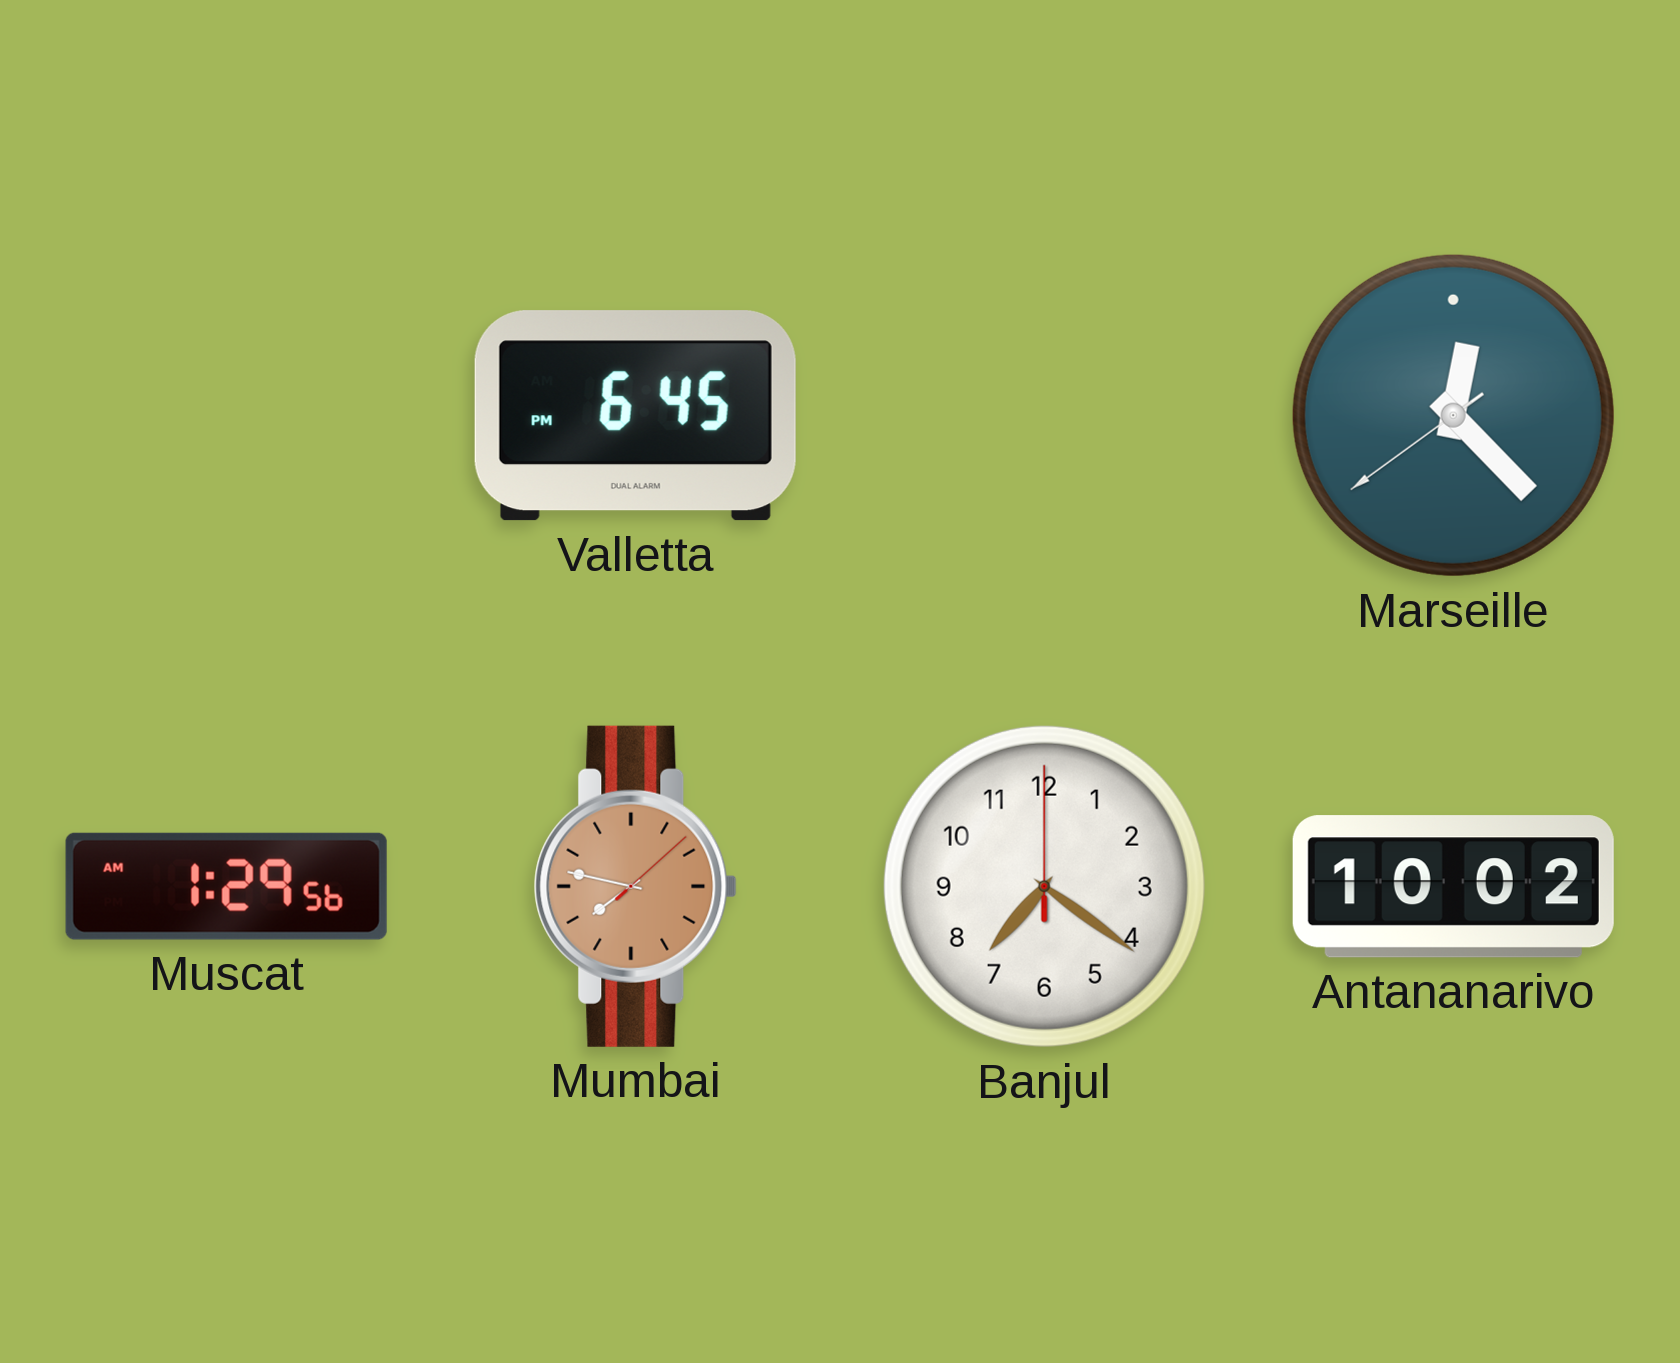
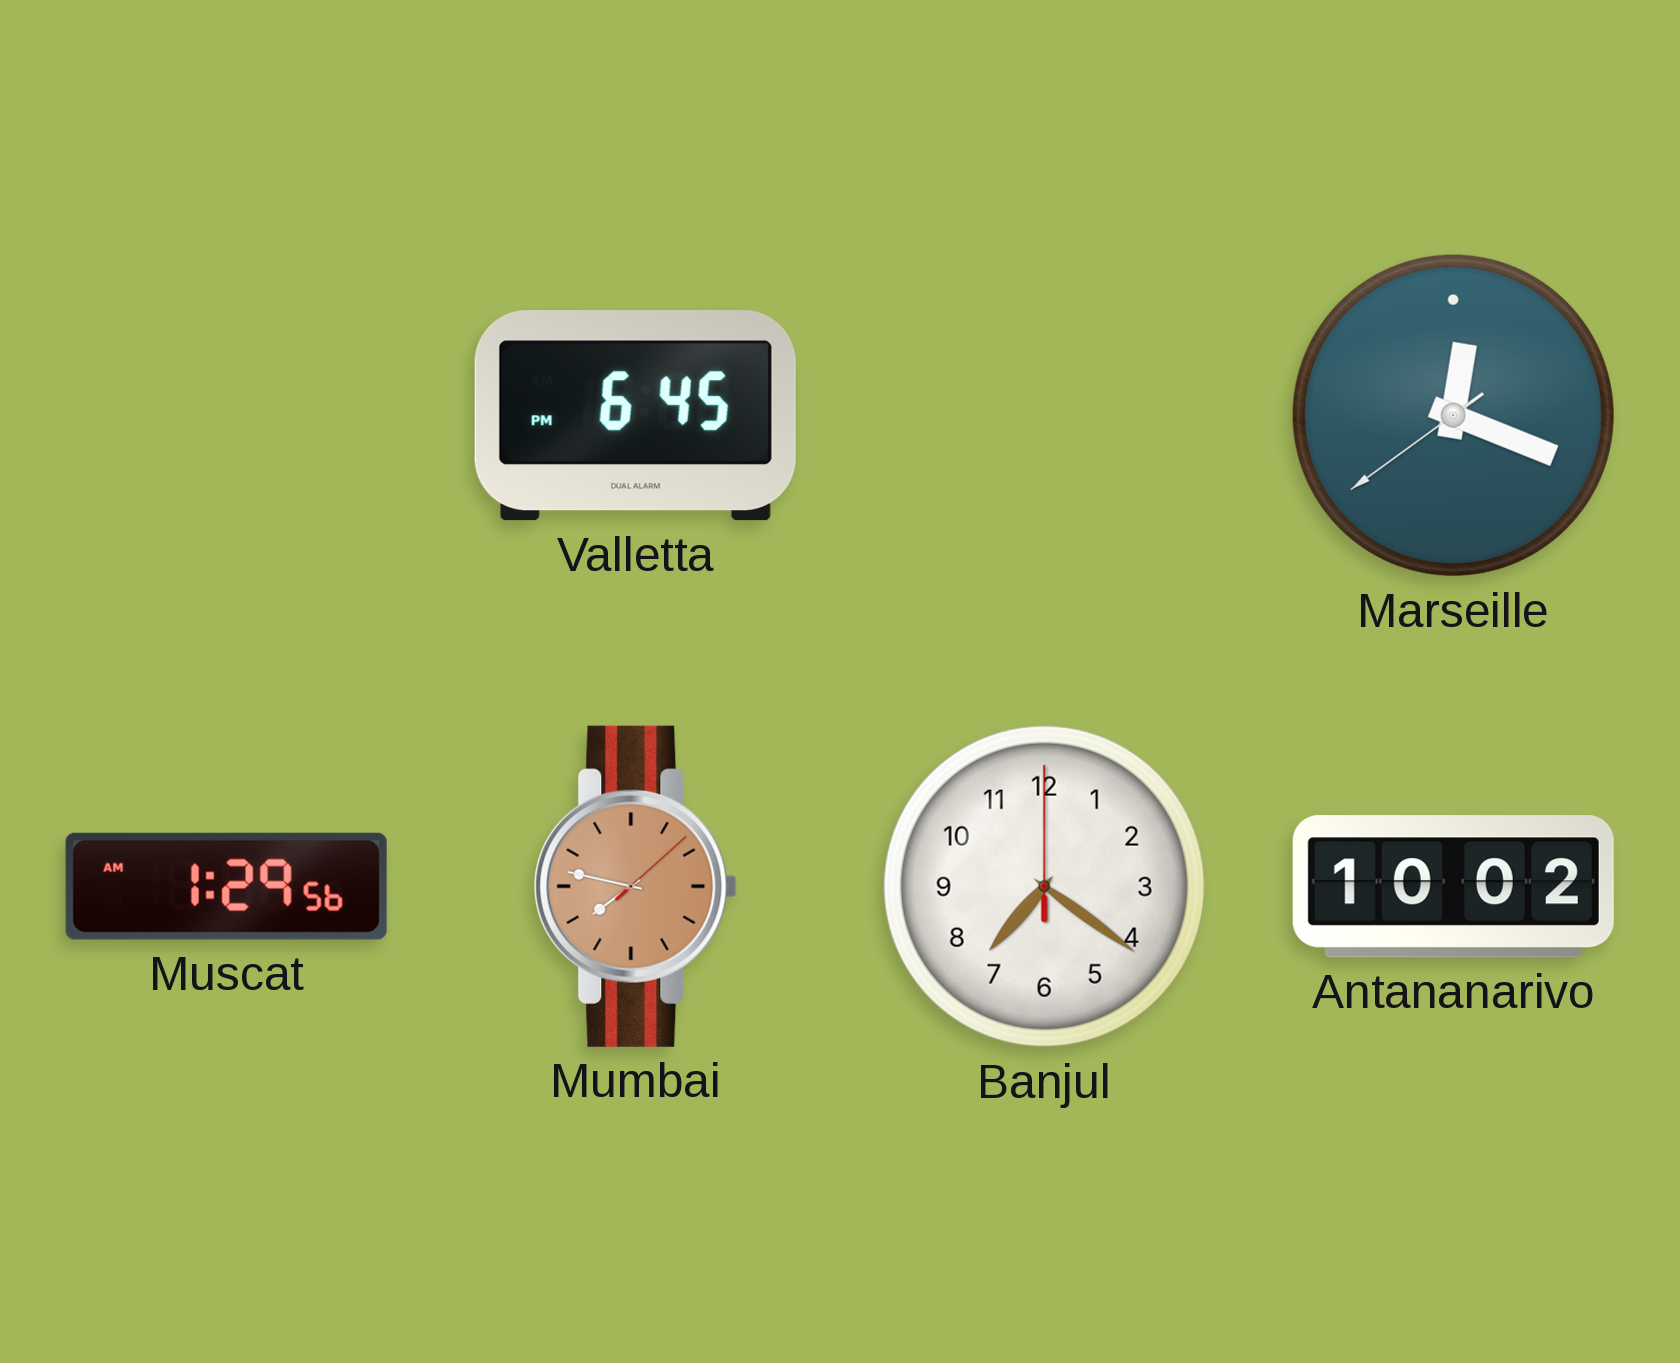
Marseille: 12:22 -> 12:18 (1453, 415)
